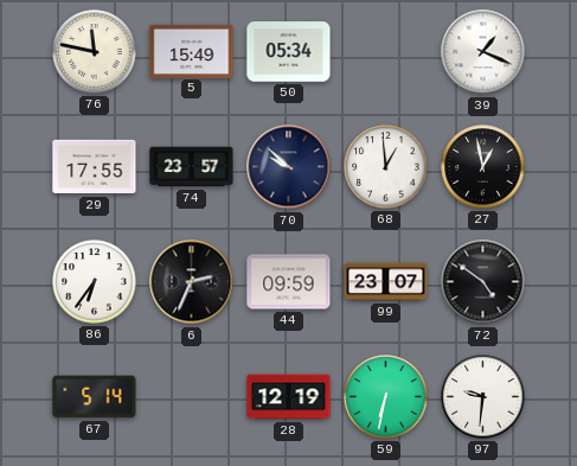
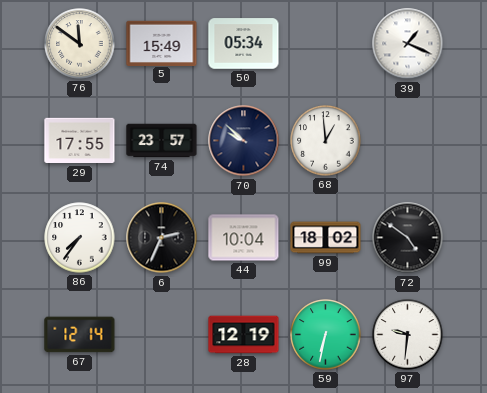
76: 11:47 -> 11:51 (80, 44)
27: 12:58 -> none (483, 167)
86: 6:36 -> 7:36 (80, 238)
44: 09:59 -> 10:04 (244, 238)
99: 23:07 -> 18:02 (326, 238)
67: 5:14 -> 12:14 (80, 335)
